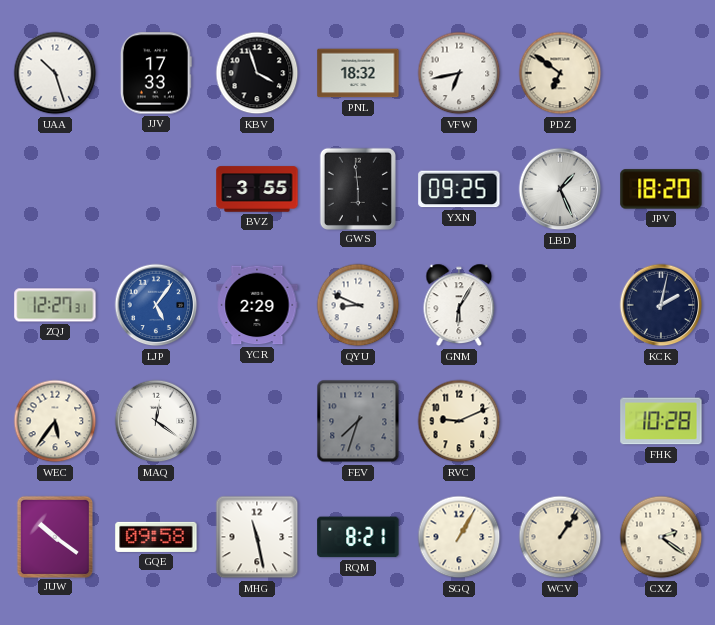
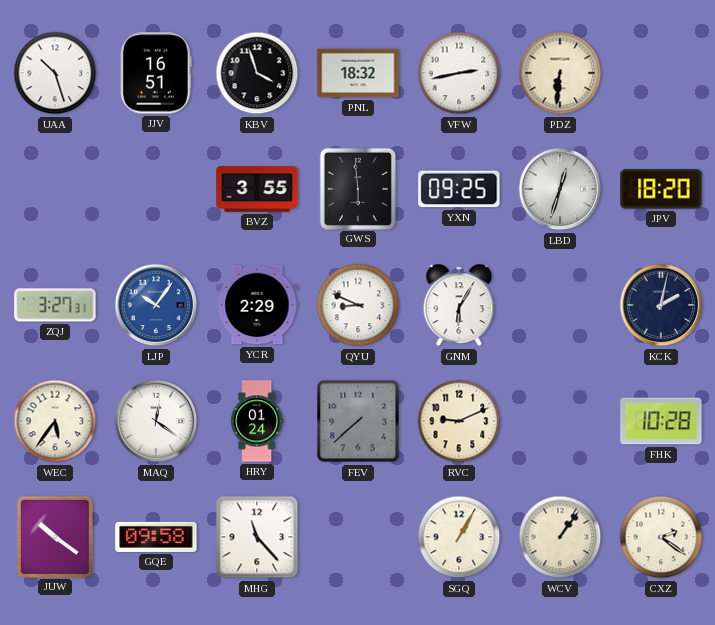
JJV: 17:33 -> 16:51 (156, 73)
VFW: 6:43 -> 2:43 (459, 73)
PDZ: 6:51 -> 6:31 (560, 73)
LBD: 1:26 -> 12:33 (560, 189)
ZQJ: 12:27 -> 3:27 (55, 305)
LJP: 5:06 -> 10:06 (156, 305)
HRY: none -> 01:24 (257, 421)
FEV: 7:33 -> 7:38 (358, 421)
MHG: 11:28 -> 11:23 (257, 537)
RQM: 8:21 -> none (358, 537)
